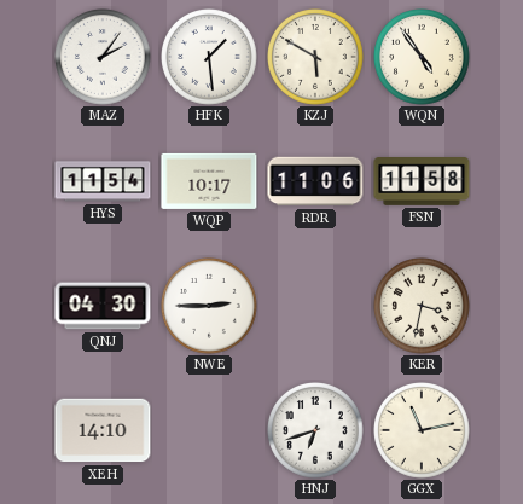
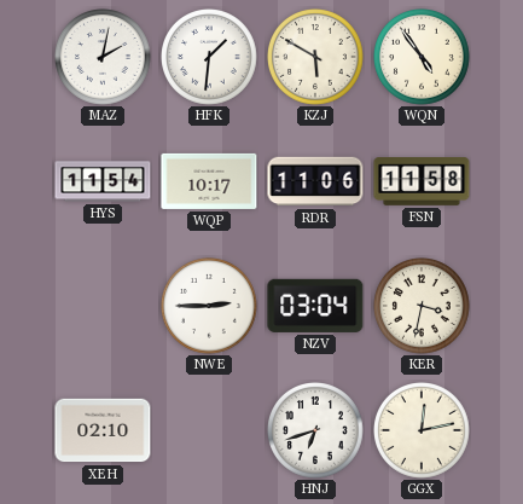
MAZ: 2:06 -> 2:02 (104, 58)
HFK: 1:29 -> 1:31 (210, 58)
QNJ: 04:30 -> none (103, 306)
NZV: none -> 03:04 (315, 306)
XEH: 14:10 -> 02:10 (103, 430)
GGX: 11:13 -> 12:13 (423, 431)
